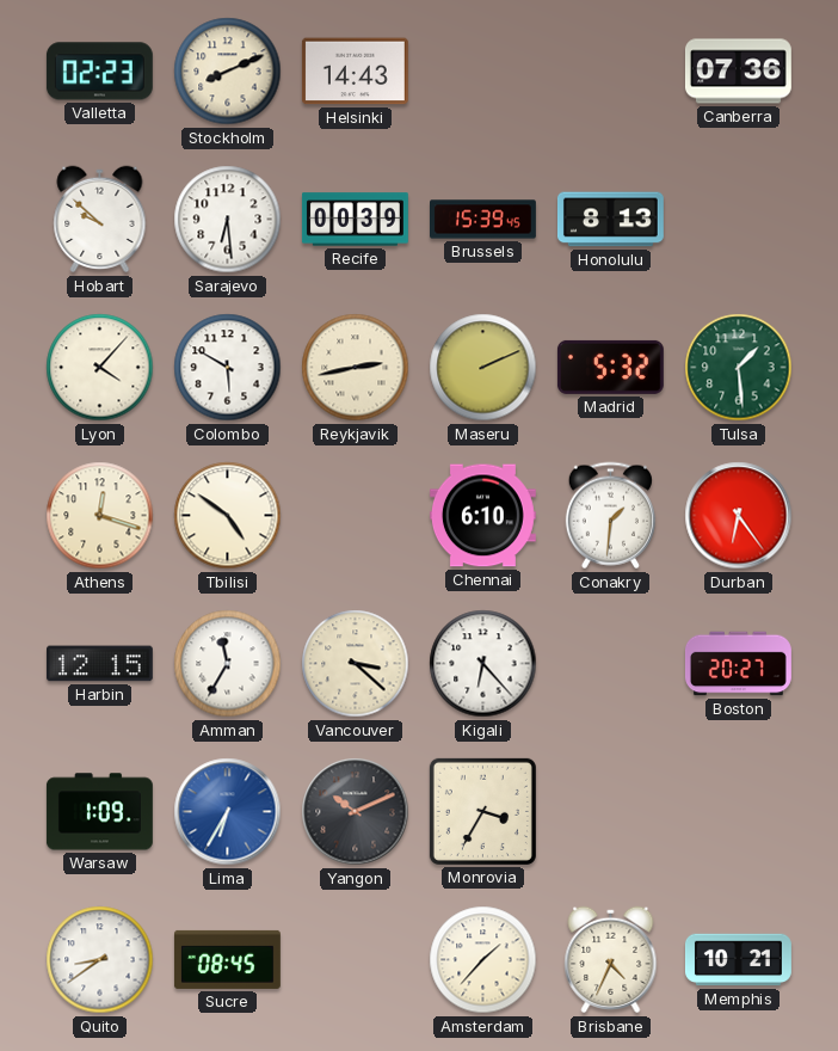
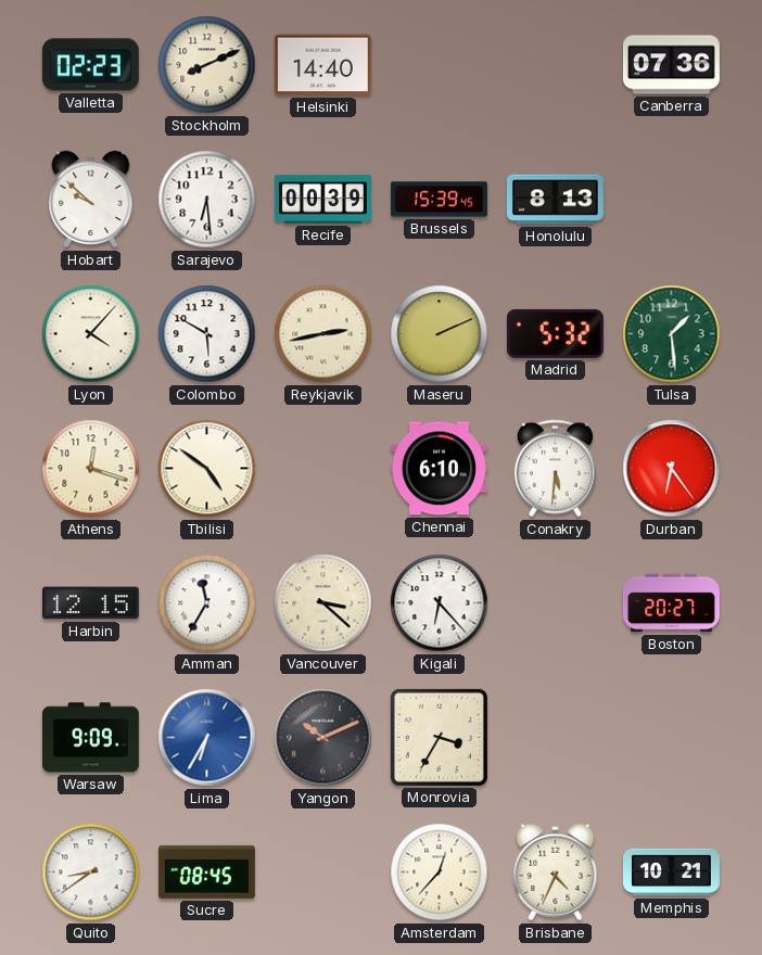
Helsinki: 14:43 -> 14:40 (322, 65)
Conakry: 1:31 -> 5:31 (555, 469)
Warsaw: 1:09 -> 9:09 (90, 738)
Amsterdam: 1:37 -> 12:37 (440, 873)
